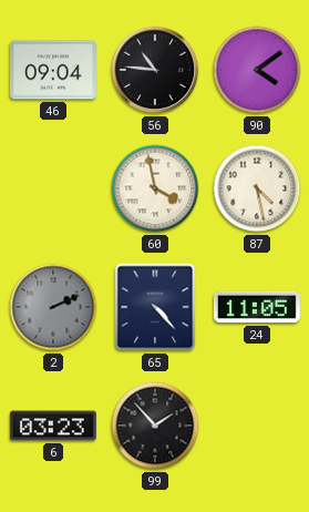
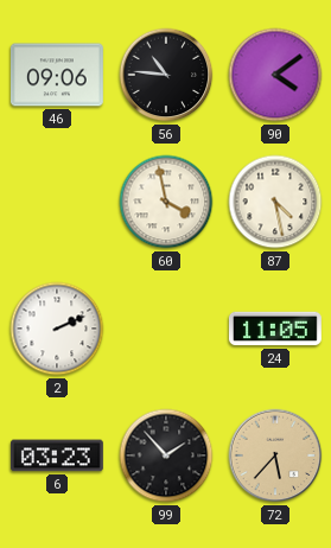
46: 09:04 -> 09:06 (57, 75)
2 dial: grey -> white (57, 329)
65: 4:23 -> none (155, 307)
72: none -> 5:37 (275, 455)
